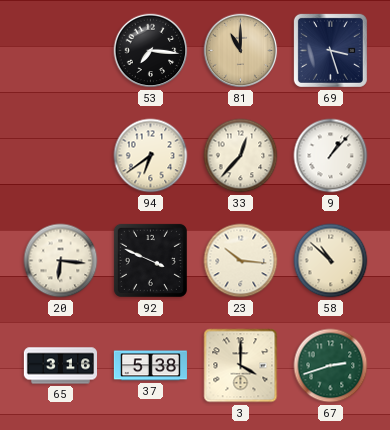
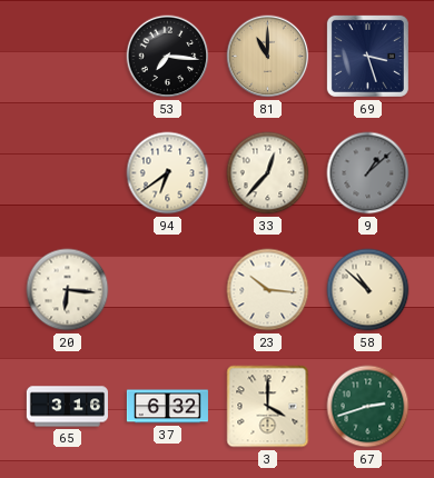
9: 1:07 -> 1:08 (368, 173)
9 dial: white -> grey (368, 173)
92: 3:49 -> none (150, 260)
37: 5:38 -> 6:32 (167, 407)
